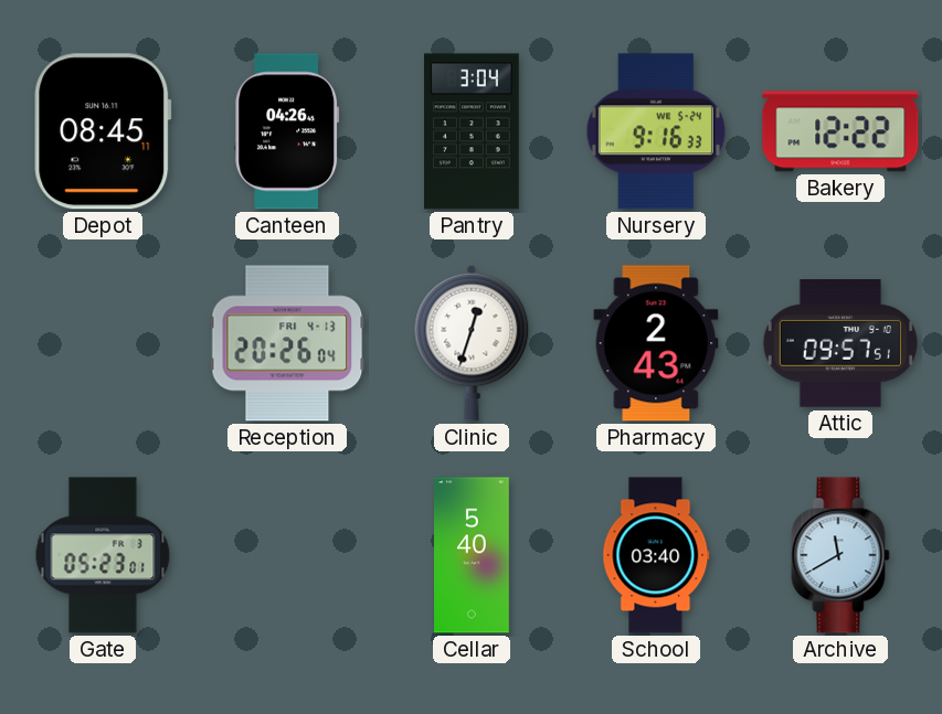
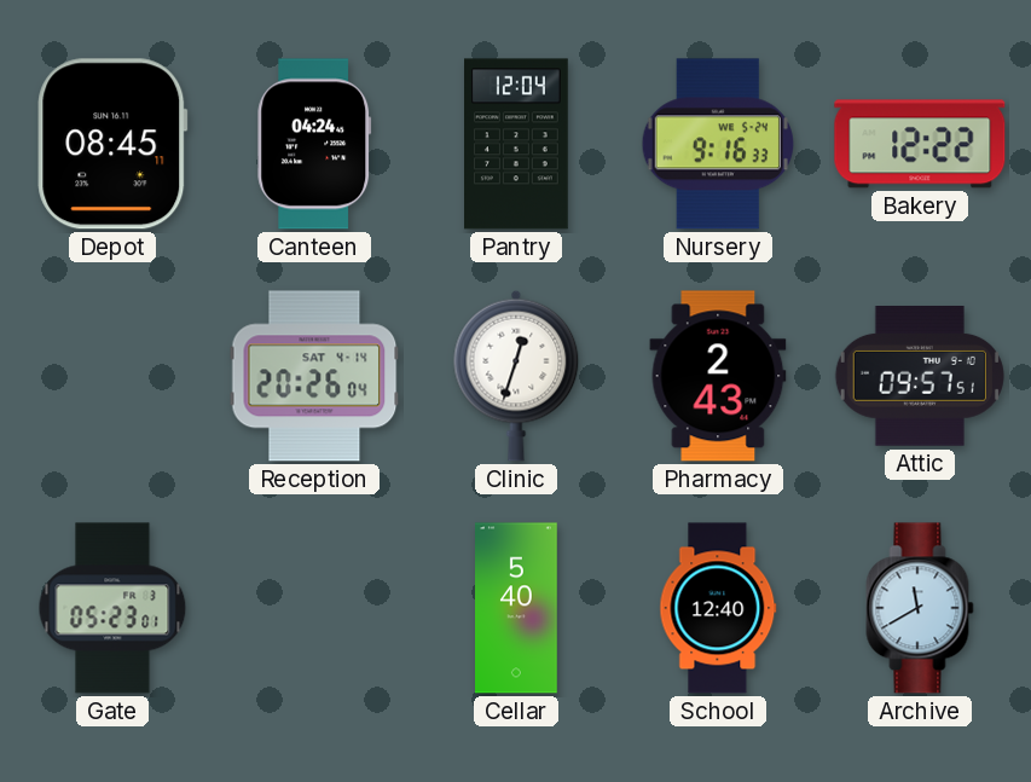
Canteen: 04:26 -> 04:24 (314, 144)
Pantry: 3:04 -> 12:04 (517, 144)
Reception date: FRI 4-13 -> SAT 4-14 (314, 376)
School: 03:40 -> 12:40 (718, 608)
